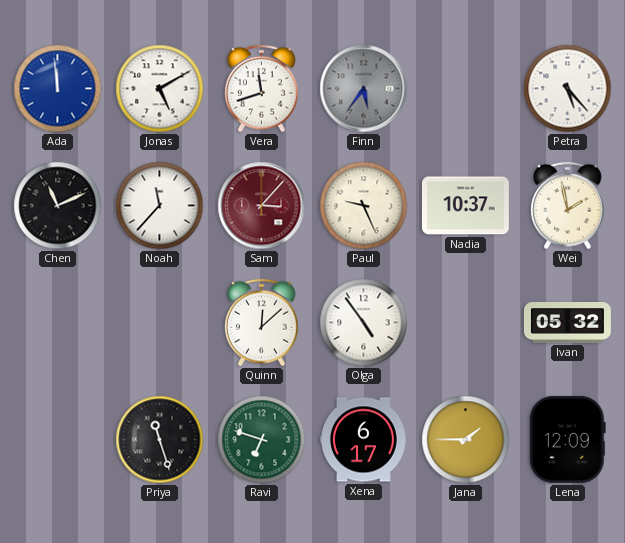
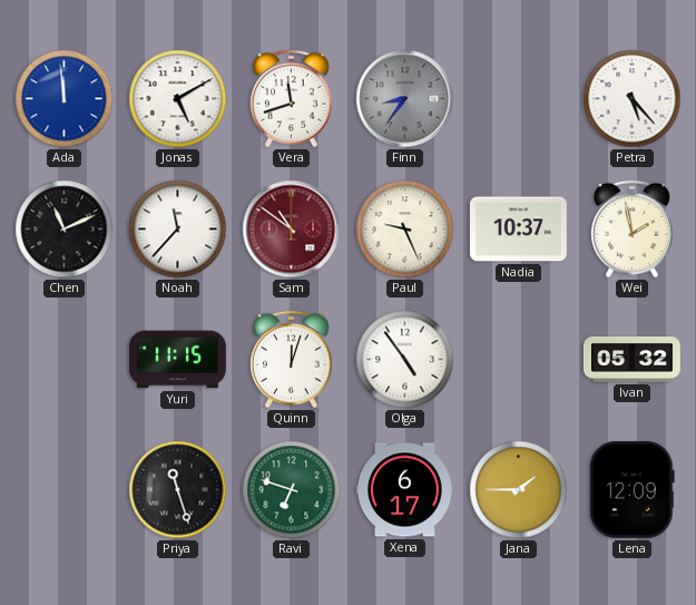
Finn: 5:36 -> 8:36 (405, 99)
Sam: 3:07 -> 10:51 (292, 230)
Yuri: none -> 11:15 (177, 360)
Quinn: 12:08 -> 12:03 (292, 360)
